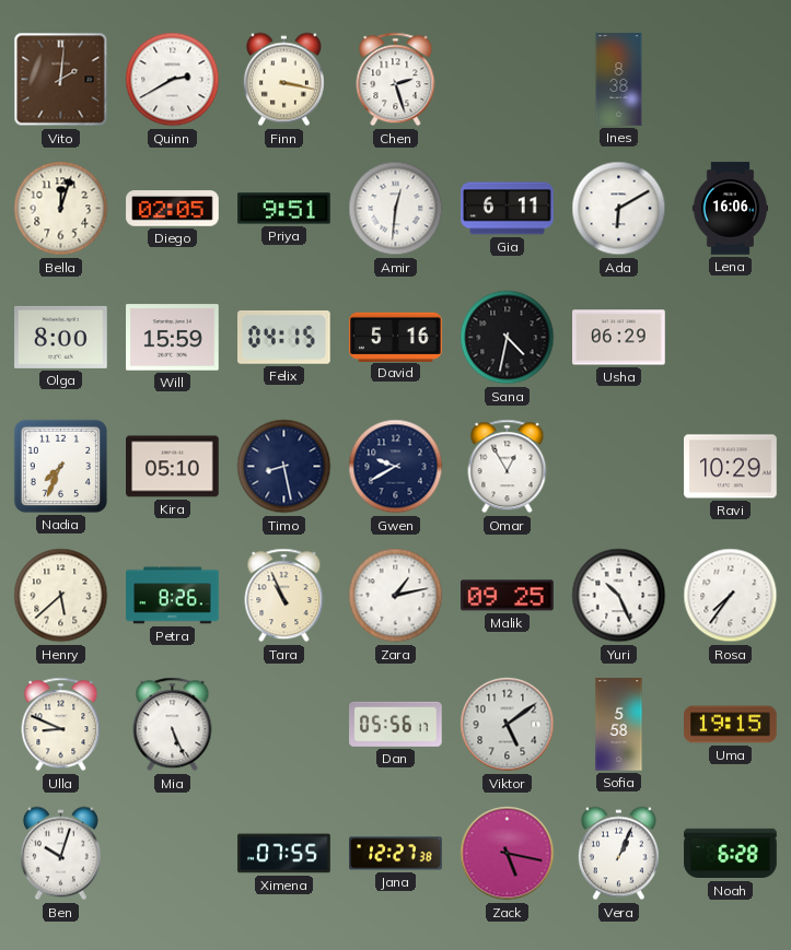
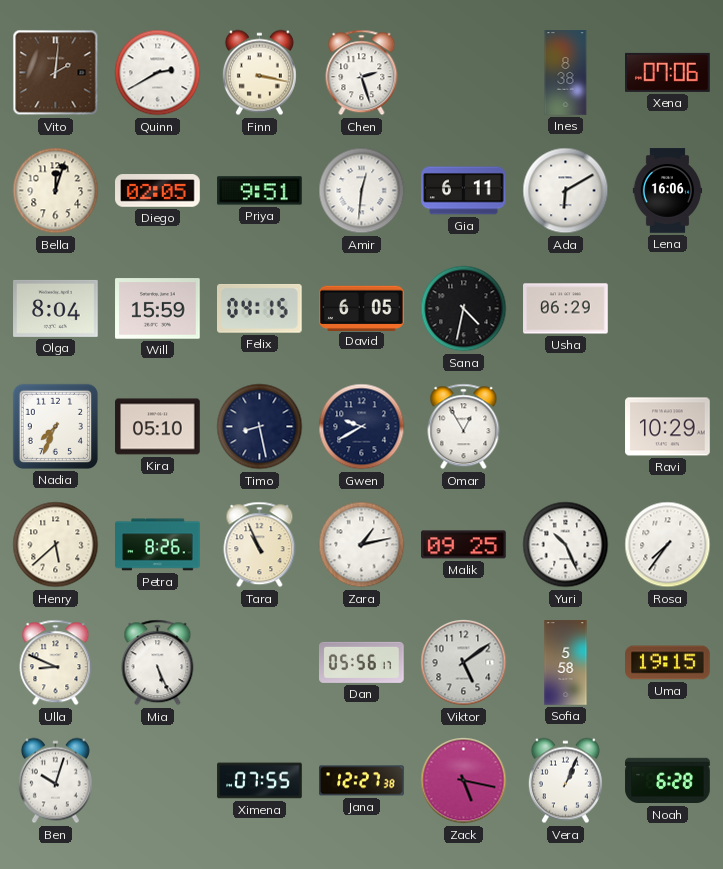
Xena: none -> 07:06 (668, 72)
Olga: 8:00 -> 8:04 (56, 308)
David: 5:16 -> 6:05 (362, 308)
